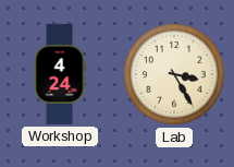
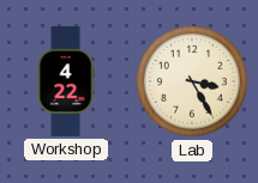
Workshop: 4:24 -> 4:22 (66, 81)
